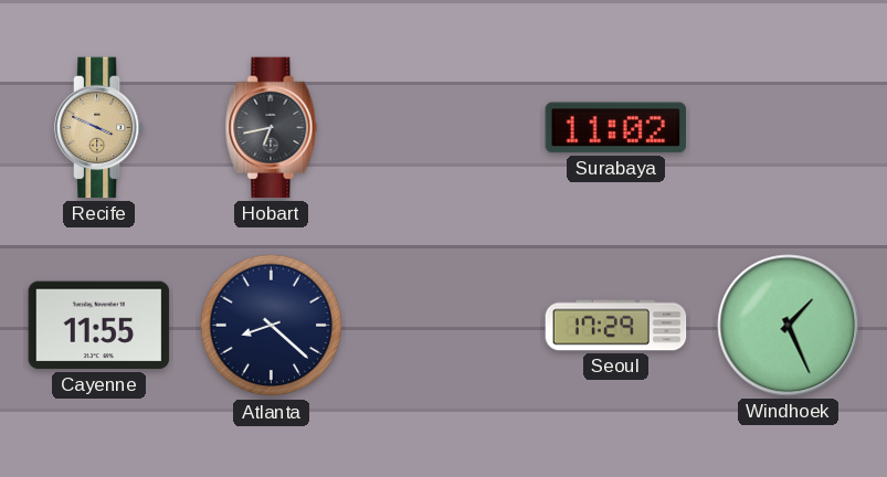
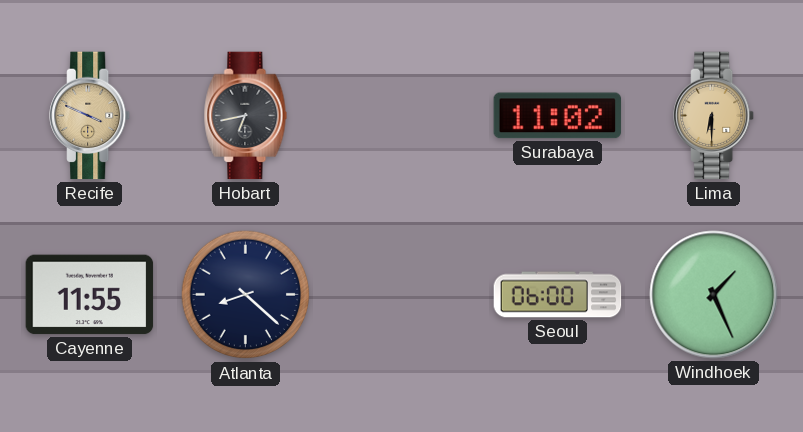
Lima: none -> 6:30 (715, 116)
Seoul: 17:29 -> 06:00 (558, 295)
